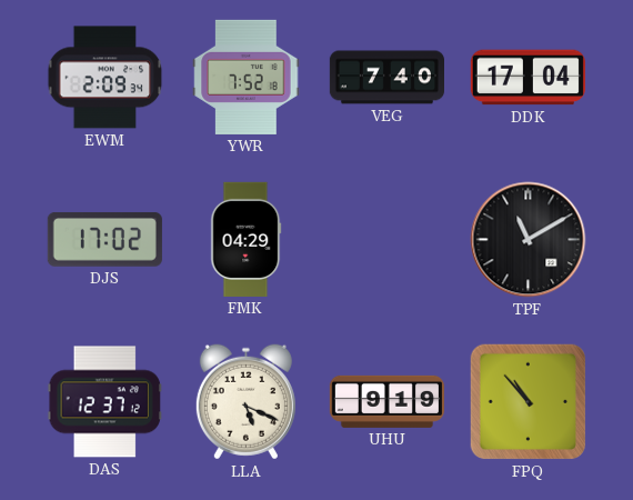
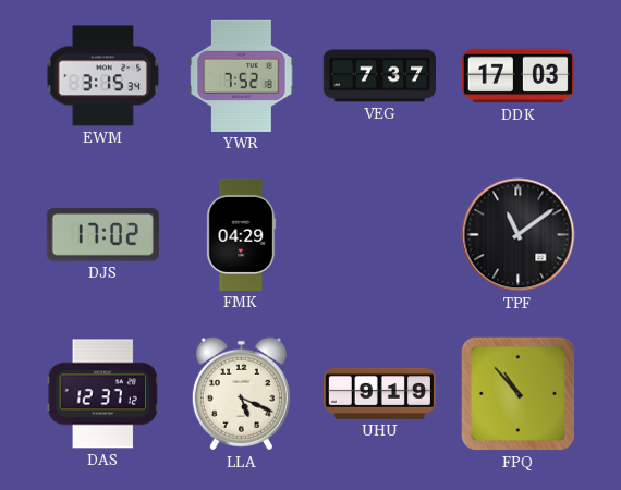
EWM: 2:09 -> 3:15 (103, 76)
VEG: 7:40 -> 7:37 (379, 76)
DDK: 17:04 -> 17:03 (517, 76)
TPF: 11:10 -> 11:09 (519, 235)
